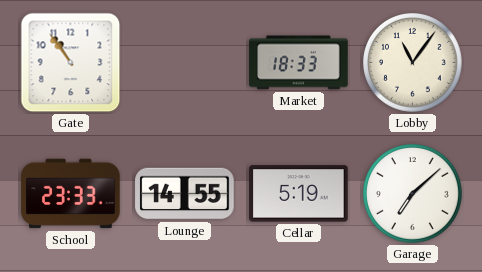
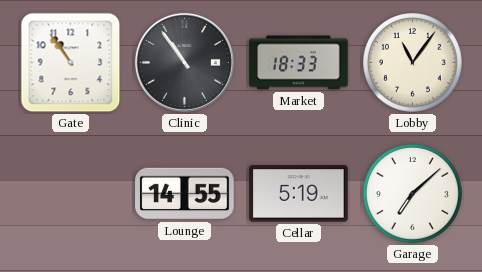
Clinic: none -> 10:54 (184, 62)
School: 23:33 -> none (71, 194)
